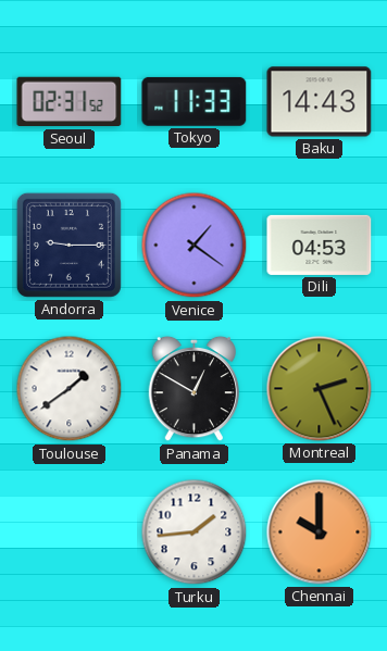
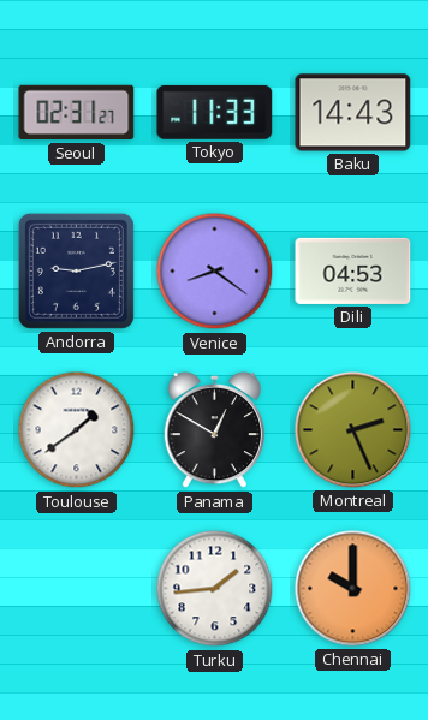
Seoul: 02:31:52 -> 02:31:27 (77, 113)
Andorra: 9:15 -> 9:13 (76, 270)
Venice: 1:21 -> 8:21 (215, 272)
